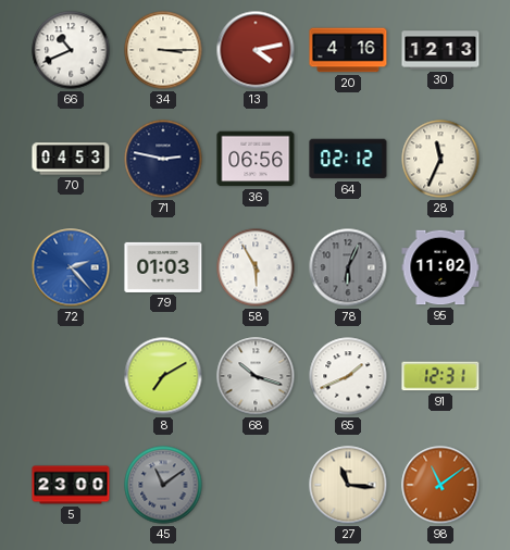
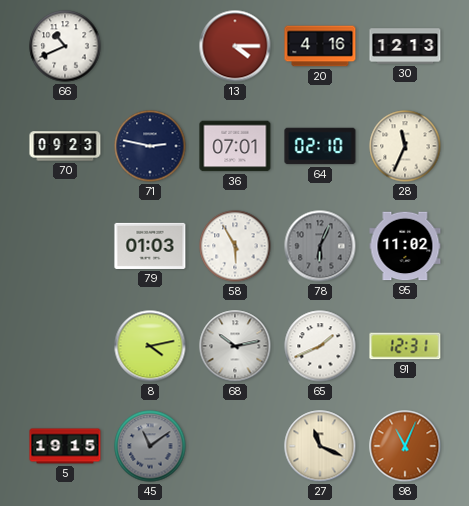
34: 3:15 -> none (163, 50)
13: 4:13 -> 4:15 (235, 46)
70: 04:53 -> 09:23 (65, 146)
36: 06:56 -> 07:01 (235, 146)
64: 02:12 -> 02:10 (320, 146)
72: 2:23 -> none (71, 267)
8: 7:10 -> 4:13 (150, 346)
68: 10:18 -> 10:13 (235, 346)
5: 23:00 -> 19:15 (65, 446)
27: 11:16 -> 11:19 (320, 446)
98: 11:09 -> 11:04 (405, 446)
